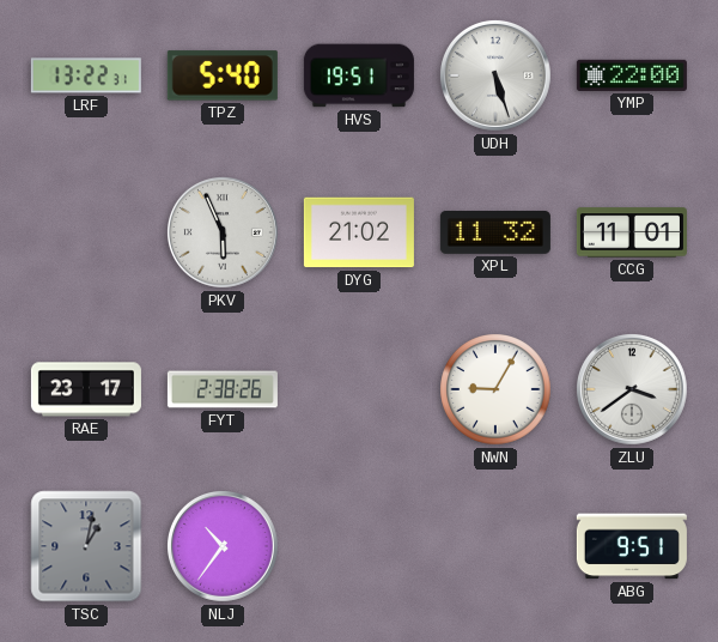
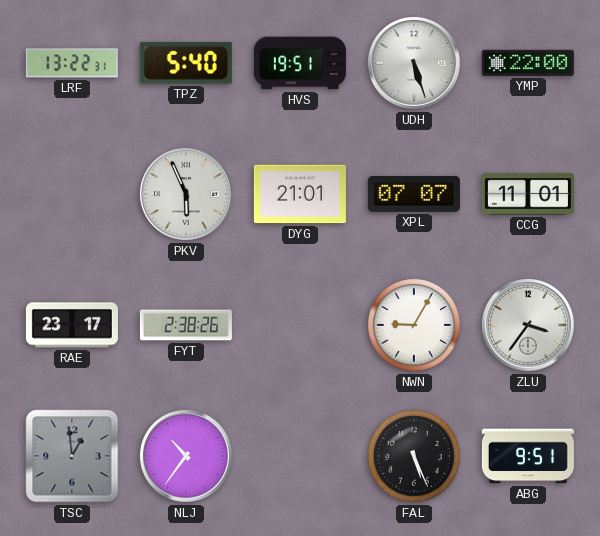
DYG: 21:02 -> 21:01 (300, 194)
XPL: 11:32 -> 07:07 (414, 194)
ZLU: 3:39 -> 3:36 (528, 325)
TSC: 1:02 -> 12:59 (72, 456)
FAL: none -> 5:26 (414, 456)
